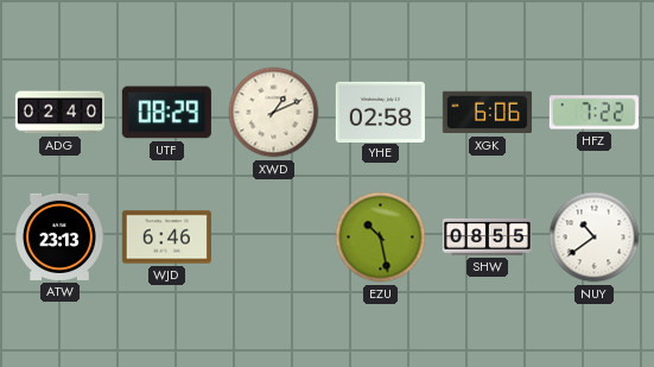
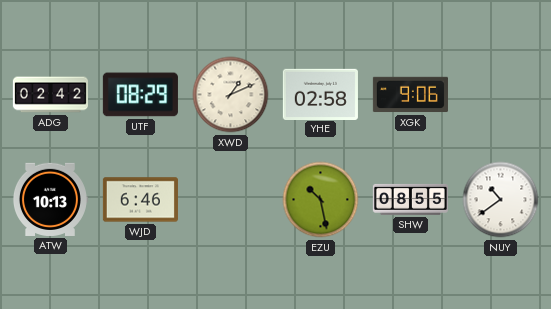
ADG: 02:40 -> 02:42 (50, 95)
XGK: 6:06 -> 9:06 (410, 95)
HFZ: 7:22 -> none (593, 113)
ATW: 23:13 -> 10:13 (50, 199)
